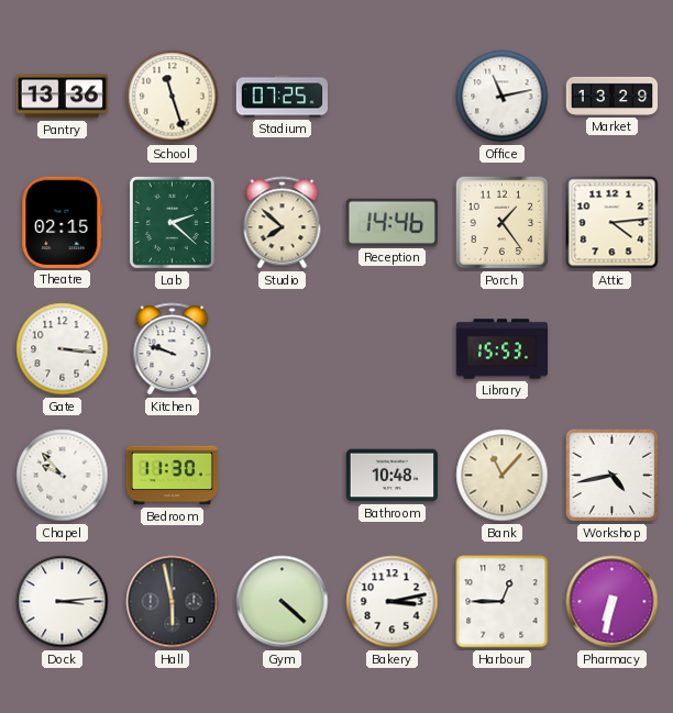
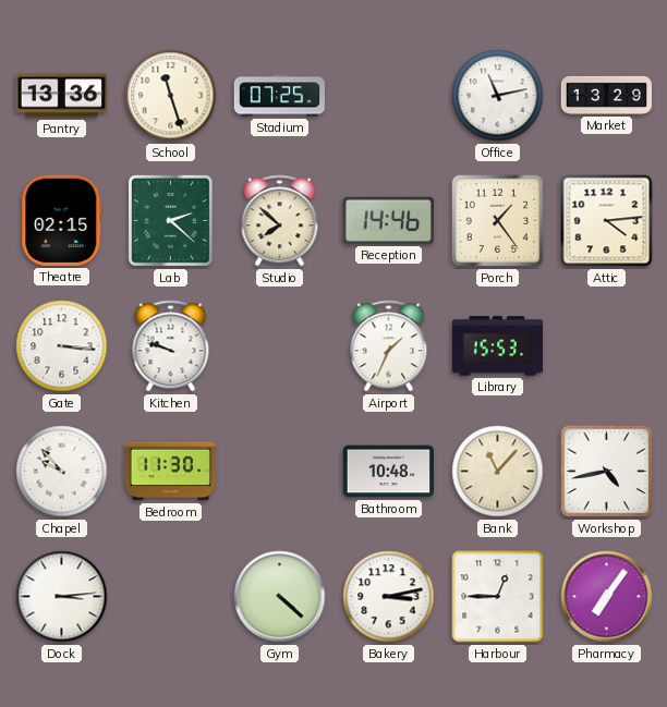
Airport: none -> 1:34 (389, 346)
Hall: 5:58 -> none (173, 602)
Pharmacy: 6:32 -> 7:06 (607, 597)
